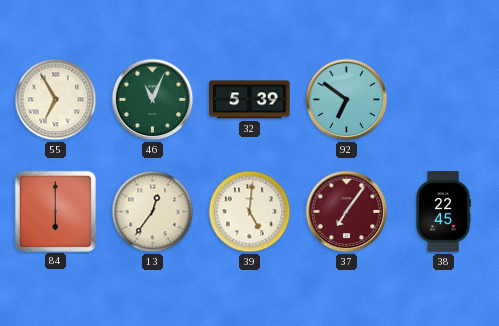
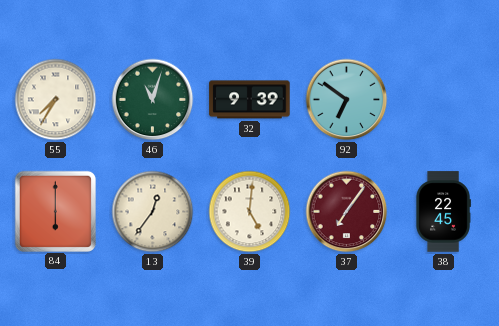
55: 6:55 -> 7:35 (56, 100)
46: 11:04 -> 11:03 (153, 100)
32: 5:39 -> 9:39 (250, 100)
